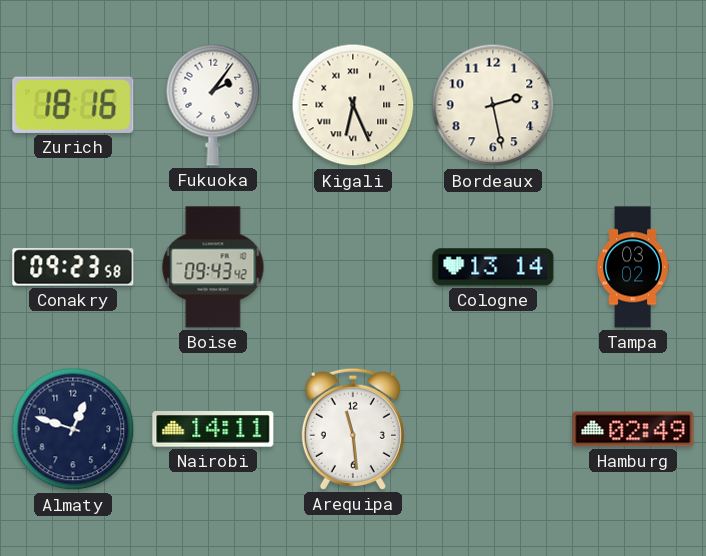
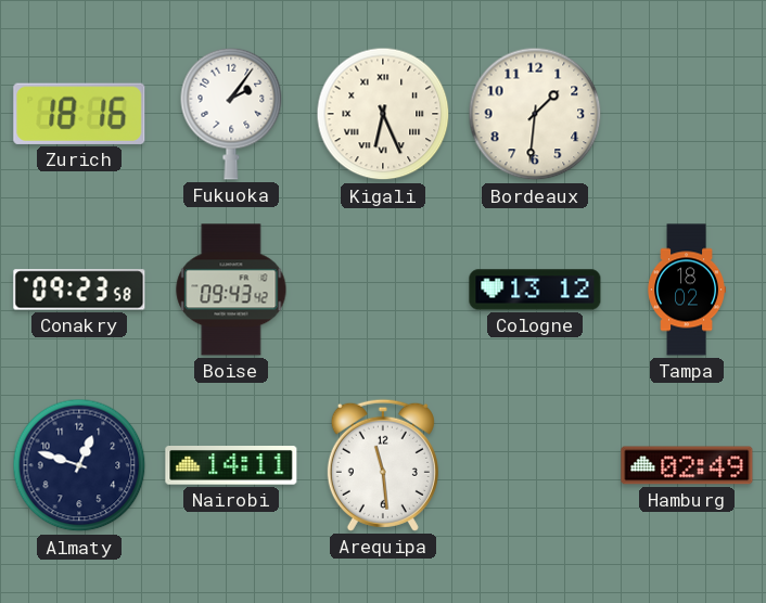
Bordeaux: 2:28 -> 1:31 (535, 114)
Cologne: 13:14 -> 13:12 (535, 290)
Tampa: 03:02 -> 18:02 (687, 290)
